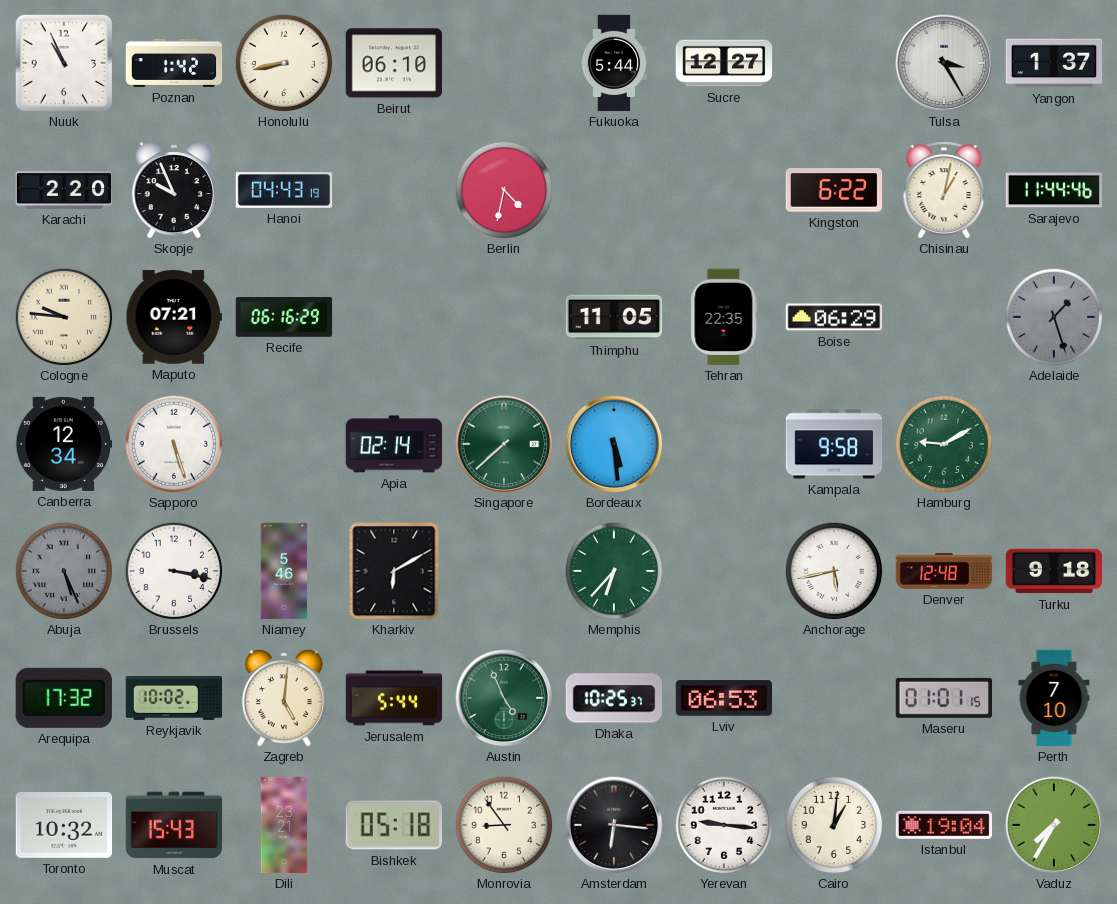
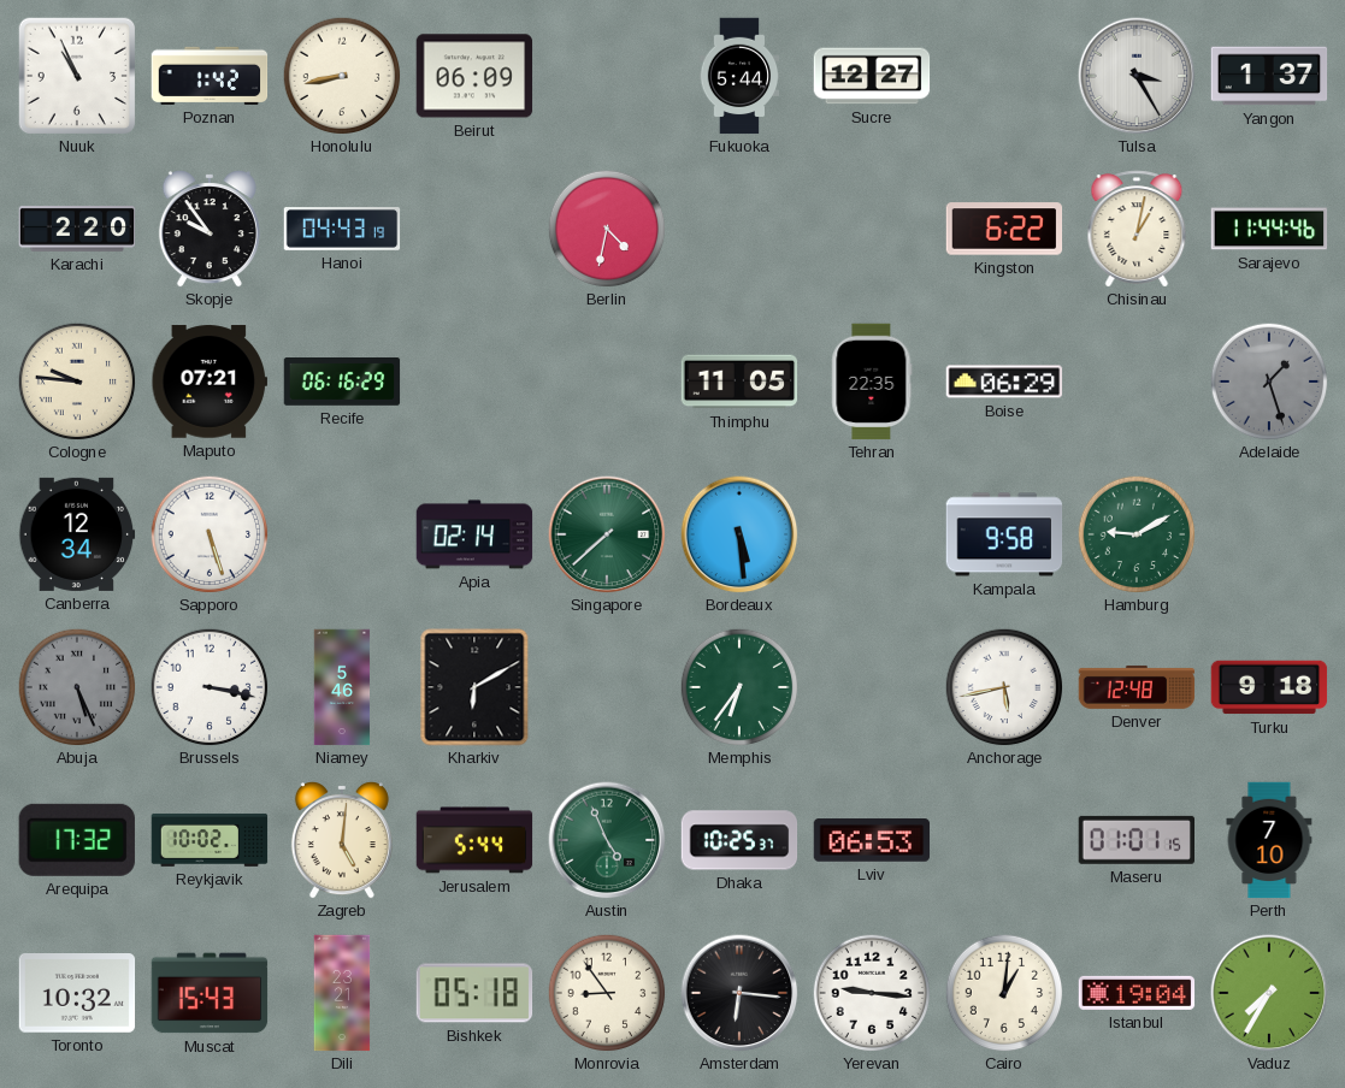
Beirut: 06:10 -> 06:09 (474, 76)
Skopje: 9:56 -> 9:54 (210, 229)
Memphis: 6:37 -> 6:36 (739, 687)
